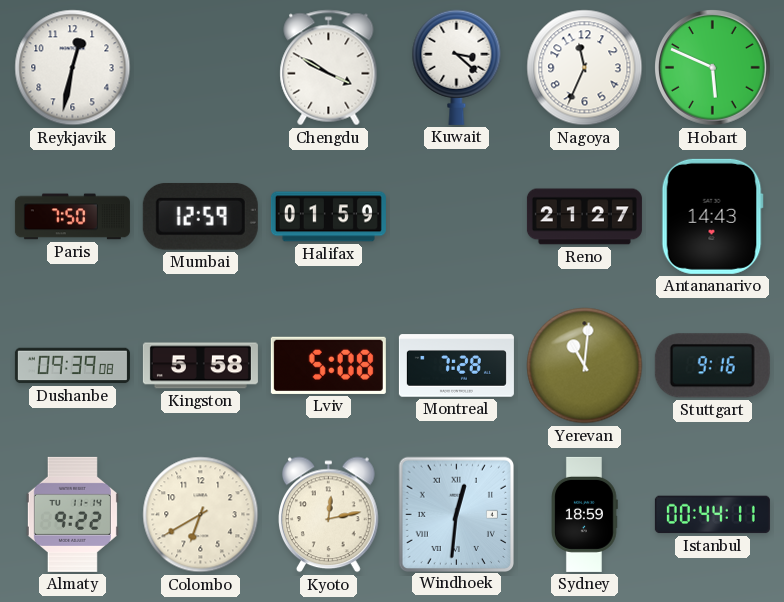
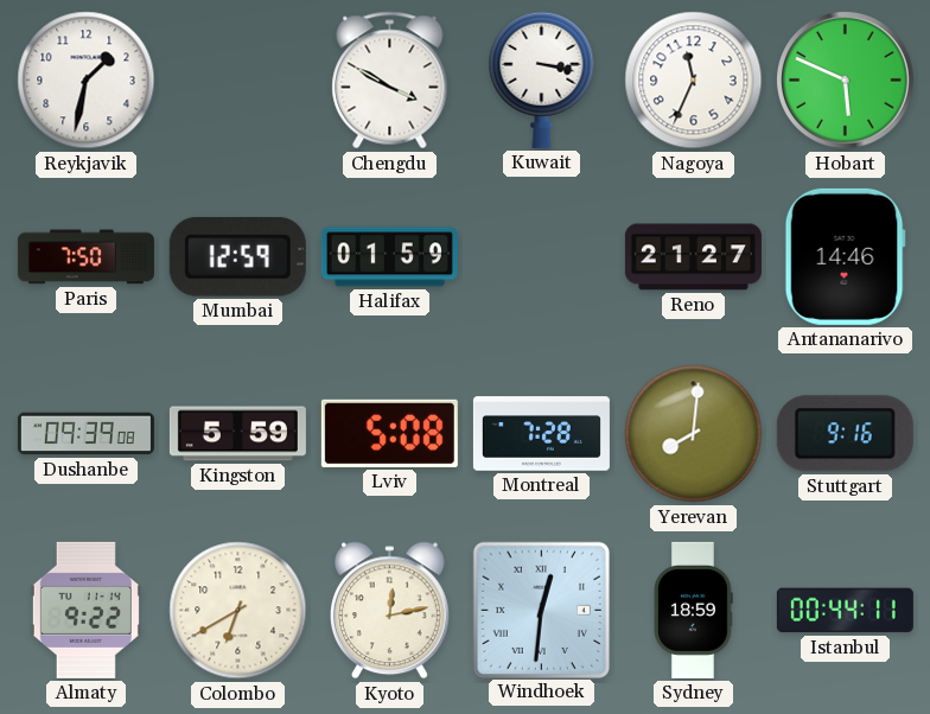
Reykjavik: 12:32 -> 1:32 (87, 81)
Kuwait: 3:22 -> 3:17 (542, 79)
Antananarivo: 14:43 -> 14:46 (845, 256)
Kingston: 5:58 -> 5:59 (237, 434)
Yerevan: 11:01 -> 8:01 (694, 434)
